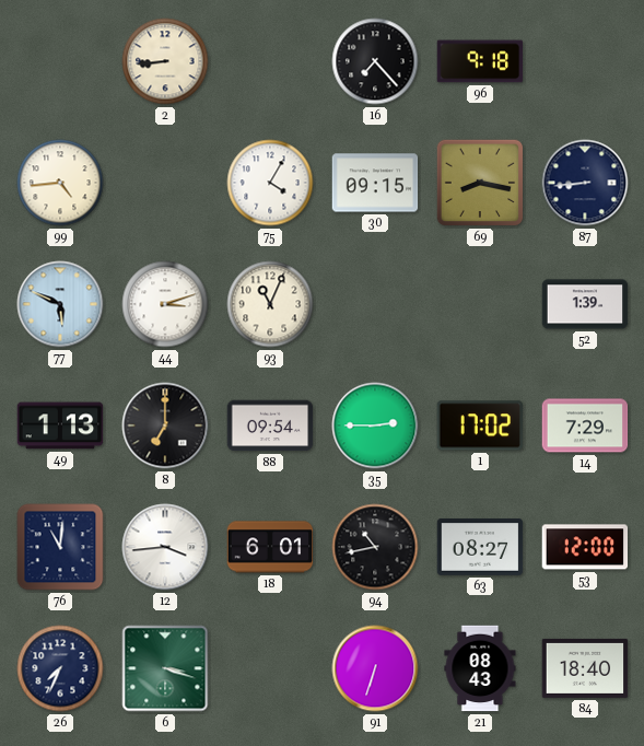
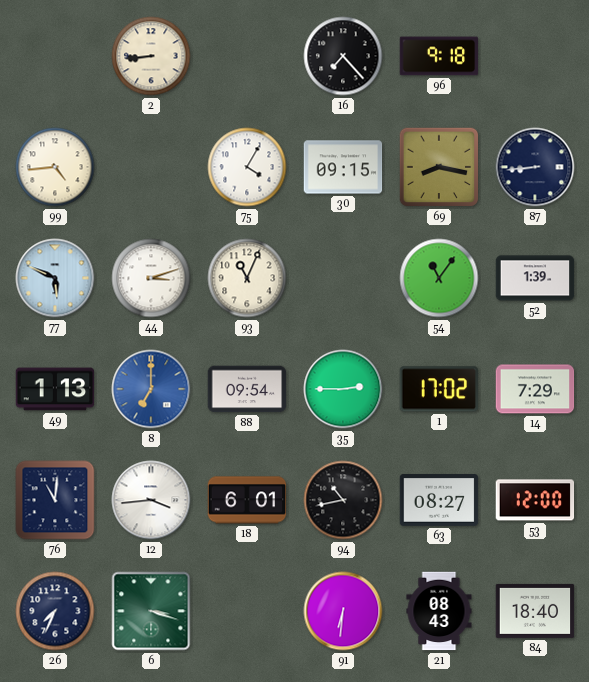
54: none -> 11:06 (439, 278)
8 dial: black -> blue (151, 389)
91: 6:33 -> 6:31 (343, 611)
